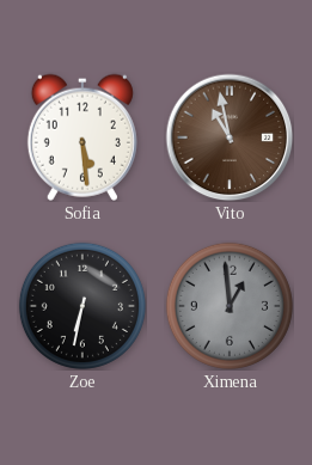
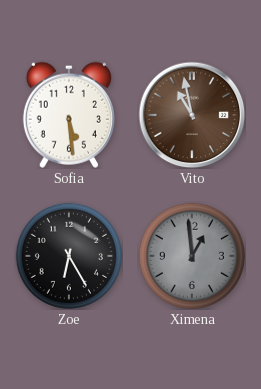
Zoe: 6:32 -> 6:25 (69, 256)
